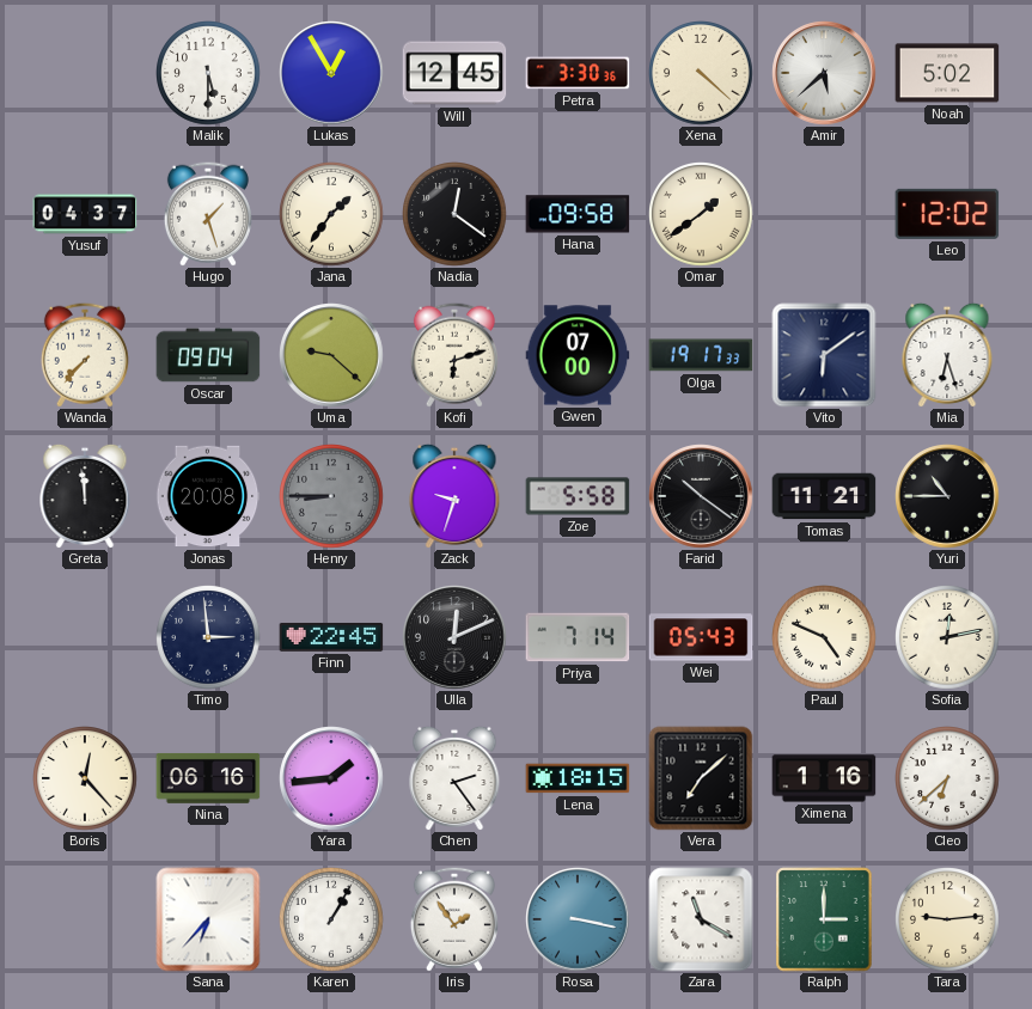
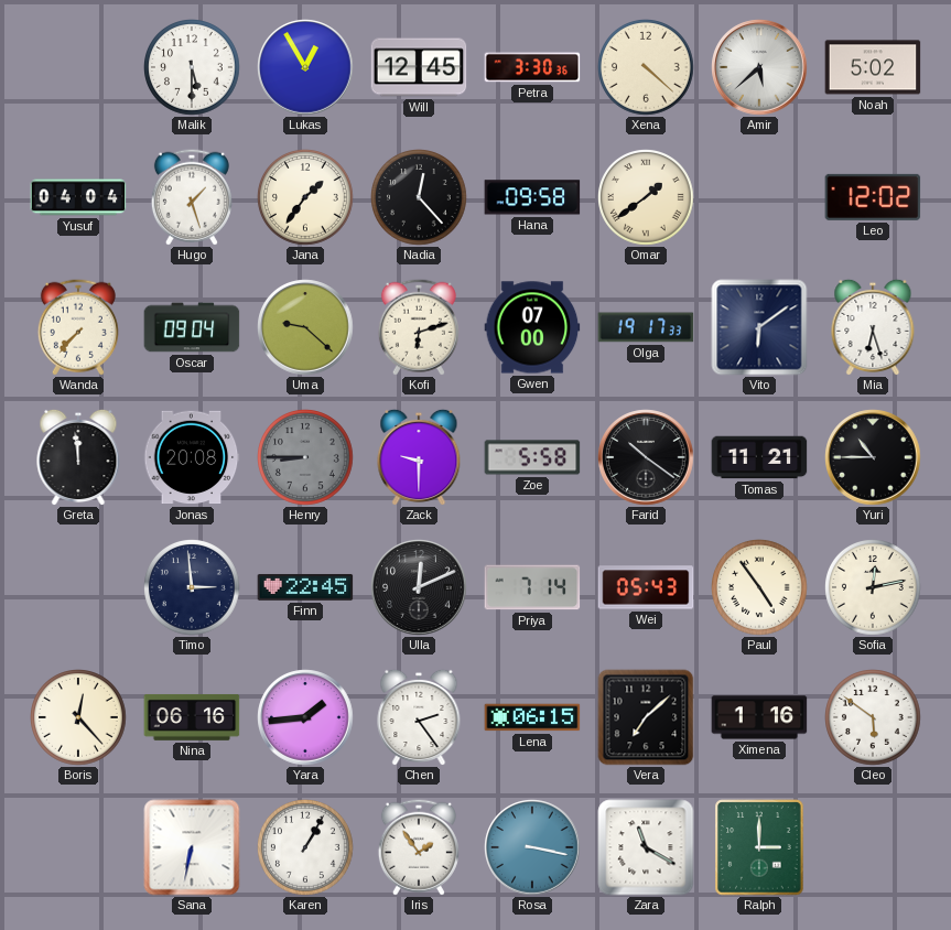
Yusuf: 04:37 -> 04:04 (78, 197)
Nadia: 12:21 -> 12:23 (420, 198)
Zack: 9:33 -> 9:30 (419, 457)
Paul: 4:49 -> 4:54 (760, 588)
Lena: 18:15 -> 06:15 (532, 717)
Cleo: 6:38 -> 5:51 (874, 718)
Sana: 6:37 -> 6:32 (192, 847)
Tara: 9:14 -> none (948, 921)
